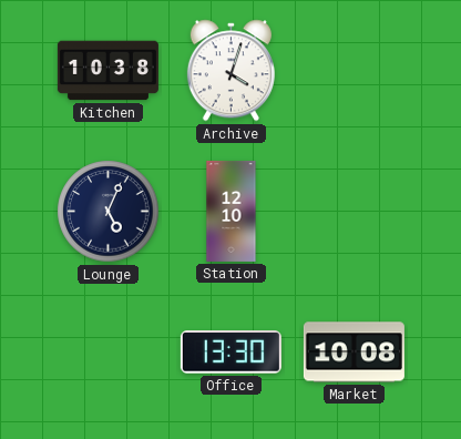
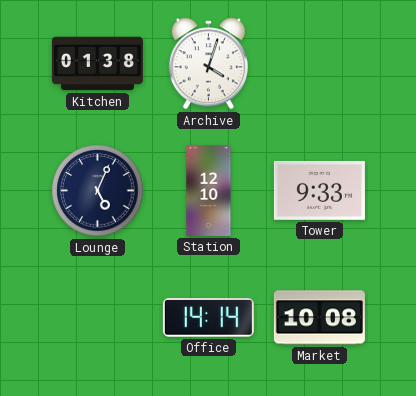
Kitchen: 10:38 -> 01:38 (97, 64)
Tower: none -> 9:33 (319, 190)
Office: 13:30 -> 14:14 (208, 318)
